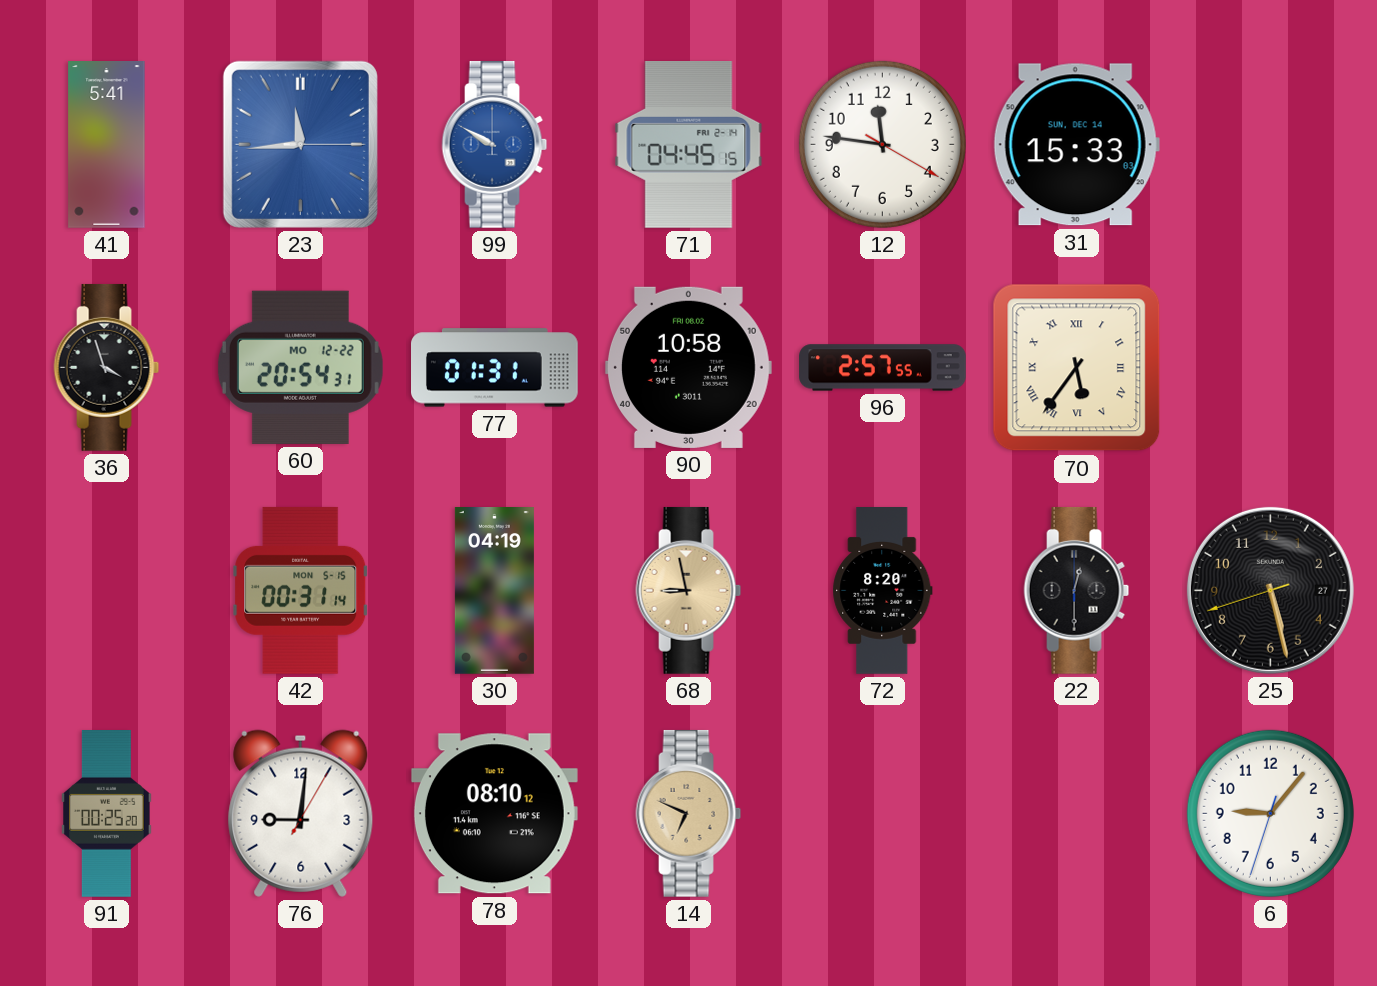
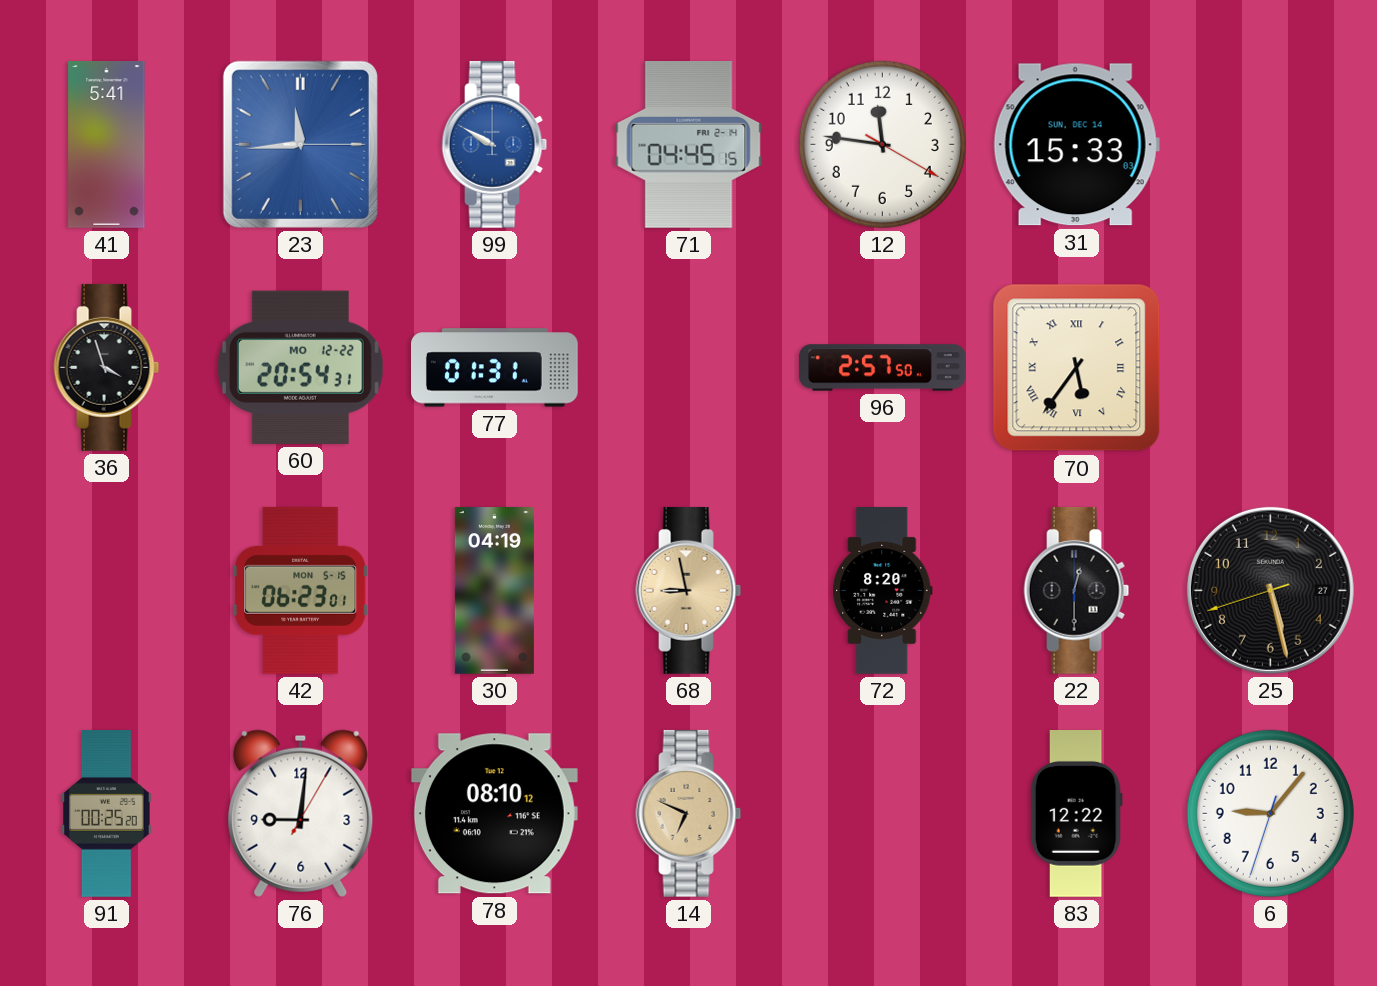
90: 10:58 -> none (688, 367)
96: 2:57:55 -> 2:57:50 (883, 368)
42: 00:31 -> 06:23 (301, 590)
83: none -> 12:22 (1076, 814)
